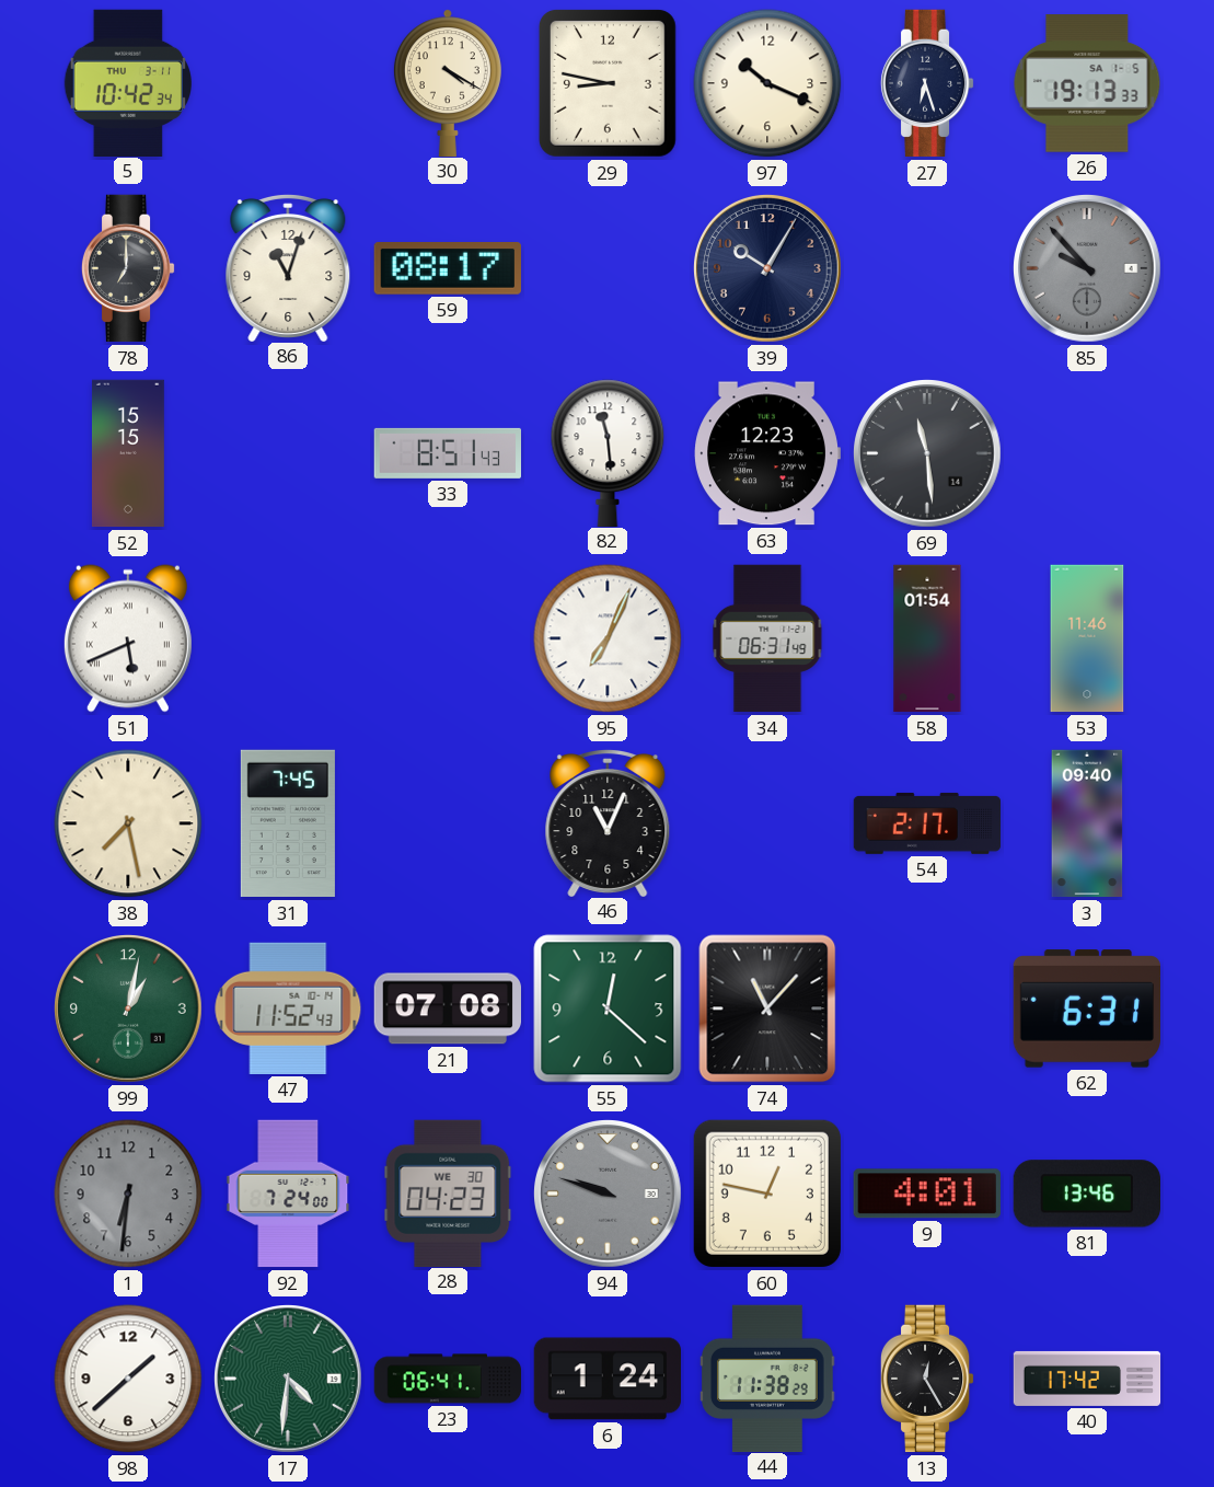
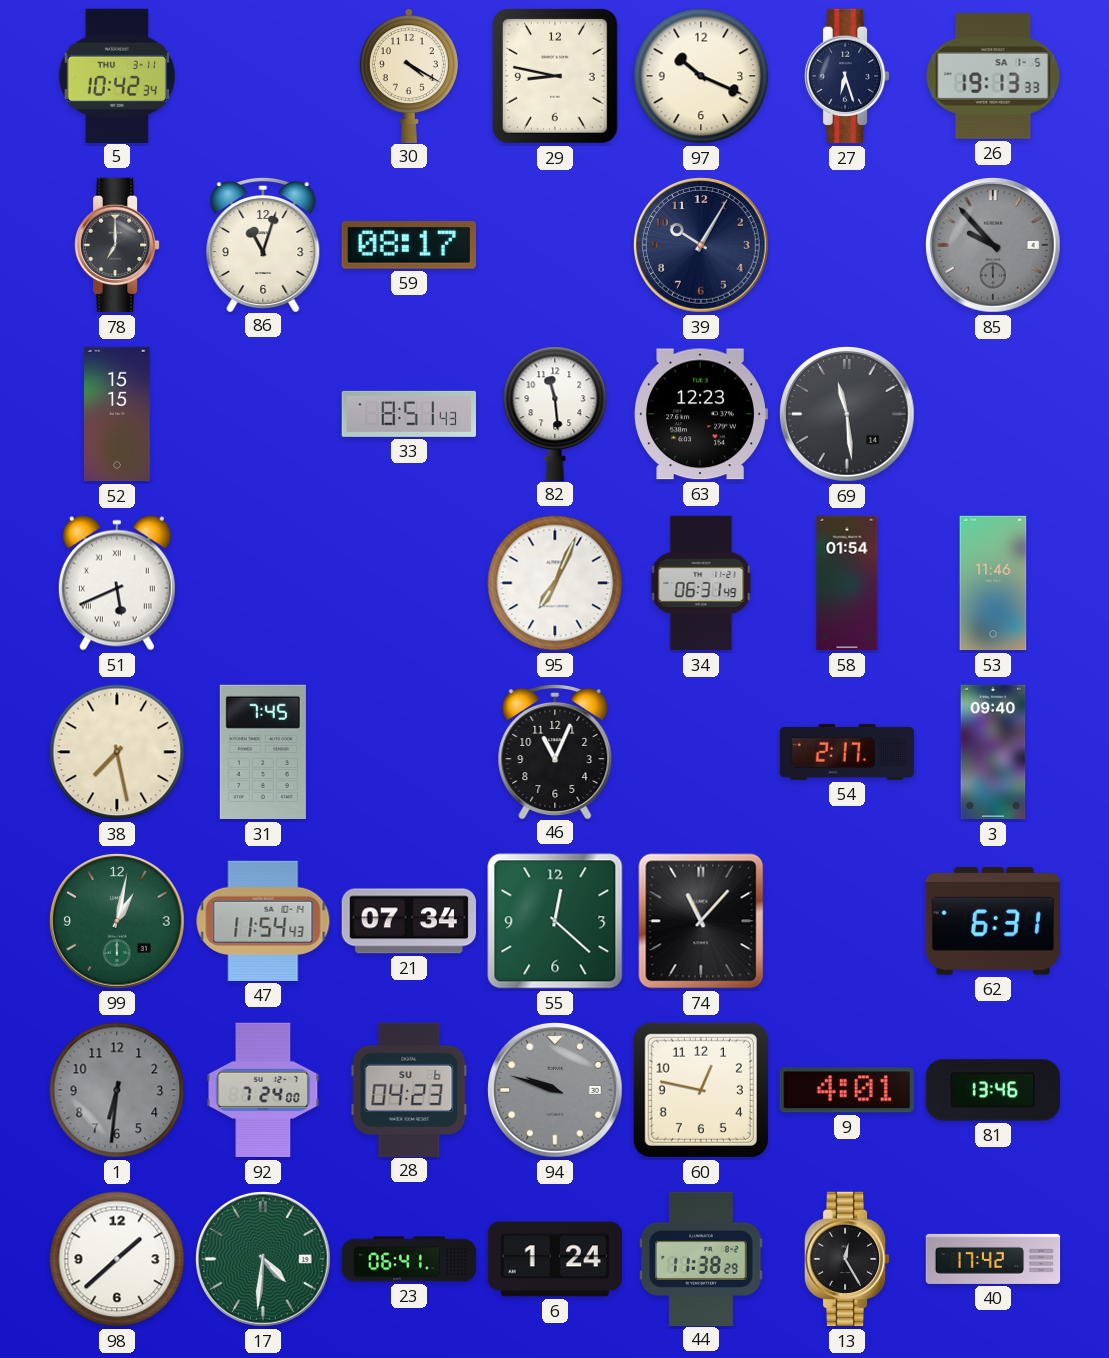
47: 11:52 -> 11:54 (263, 921)
21: 07:08 -> 07:34 (409, 921)
28 date: WE 30 -> SU 6 (409, 1089)
